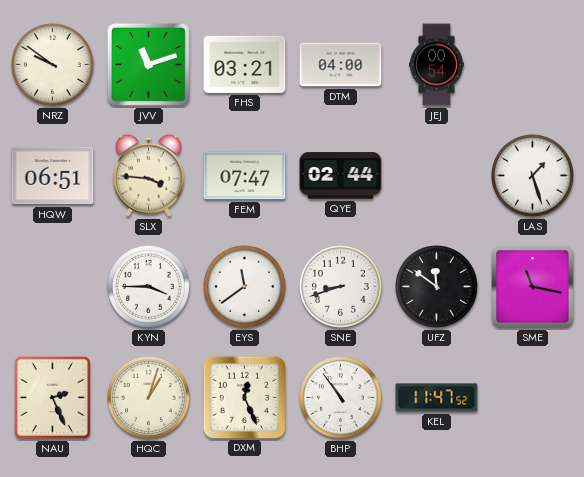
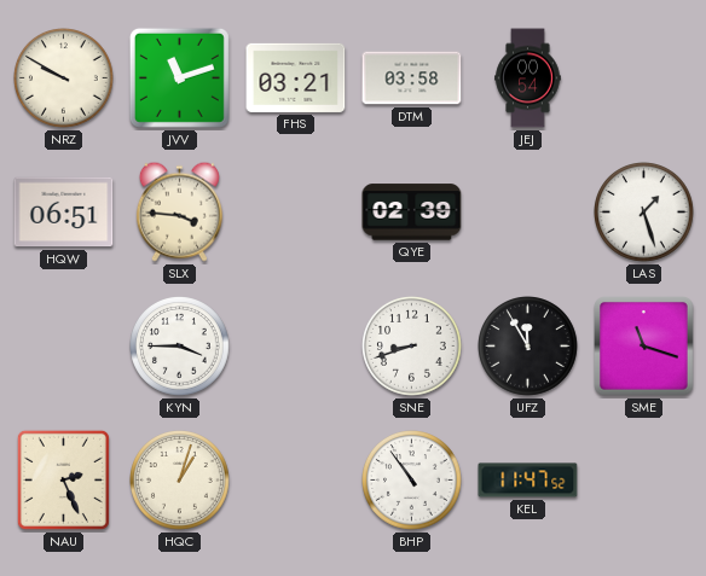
NRZ: 9:51 -> 9:50 (64, 78)
DTM: 04:00 -> 03:58 (412, 78)
FEM: 07:47 -> none (245, 176)
QYE: 02:44 -> 02:39 (412, 213)
EYS: 11:39 -> none (245, 287)
UFZ: 11:51 -> 11:55 (528, 347)
SME: 11:17 -> 11:18 (644, 347)
DXM: 12:26 -> none (244, 397)
